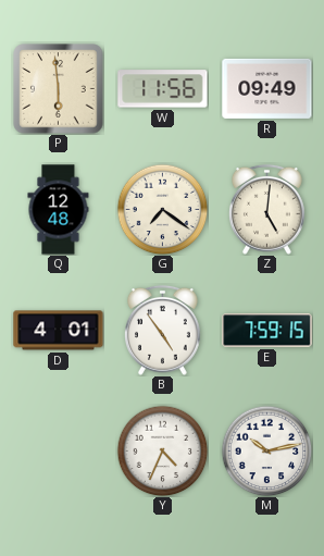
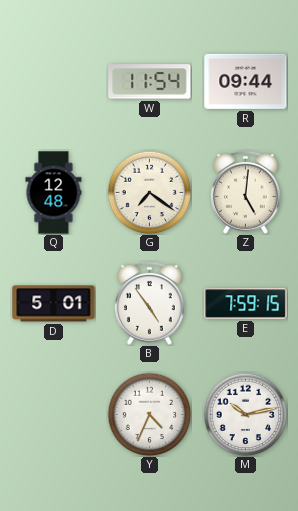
P: 5:59 -> none (59, 89)
W: 11:56 -> 11:54 (150, 82)
R: 09:49 -> 09:44 (246, 81)
D: 4:01 -> 5:01 (54, 304)
